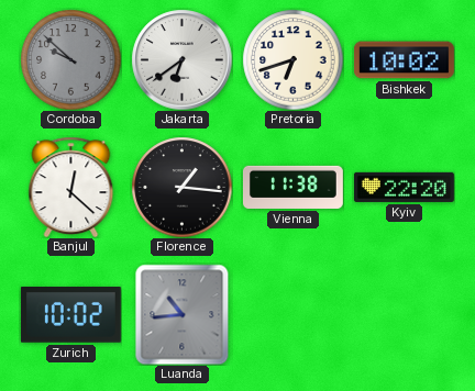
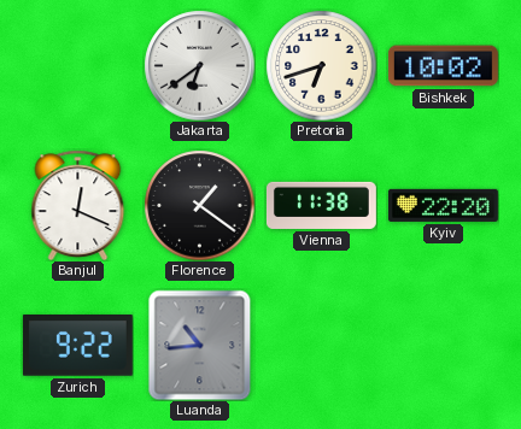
Cordoba: 9:52 -> none (70, 59)
Banjul: 12:22 -> 12:19 (78, 205)
Florence: 1:16 -> 1:21 (199, 205)
Zurich: 10:02 -> 9:22 (77, 346)
